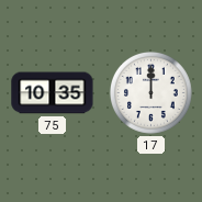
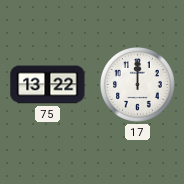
75: 10:35 -> 13:22 (48, 85)
